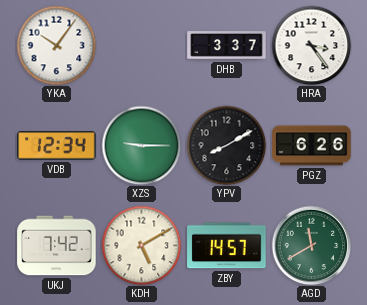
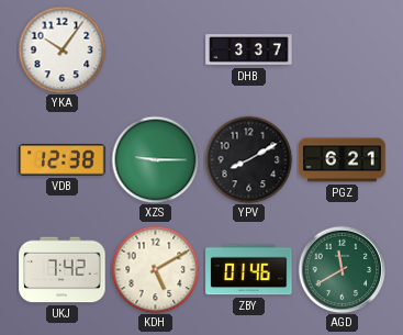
HRA: 3:24 -> none (311, 45)
VDB: 12:34 -> 12:38 (63, 160)
PGZ: 6:26 -> 6:21 (343, 160)
ZBY: 14:57 -> 01:46 (249, 270)
